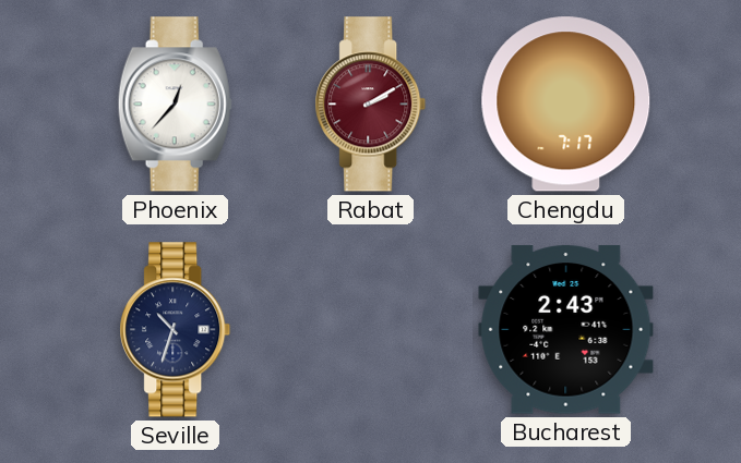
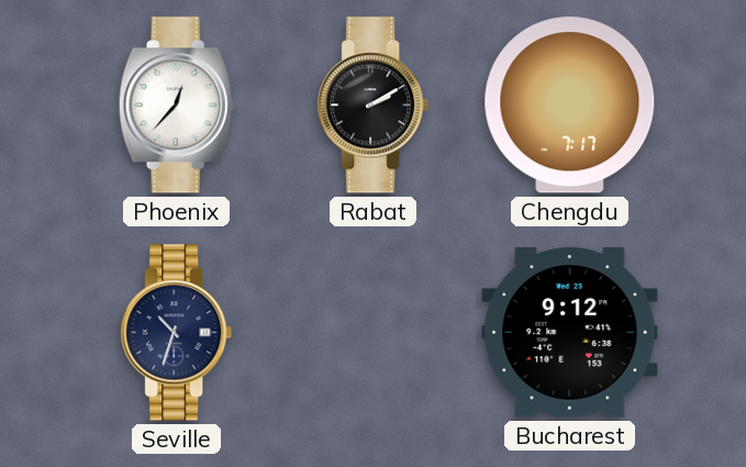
Rabat dial: burgundy -> black (374, 105)
Bucharest: 2:43 -> 9:12 (570, 333)
